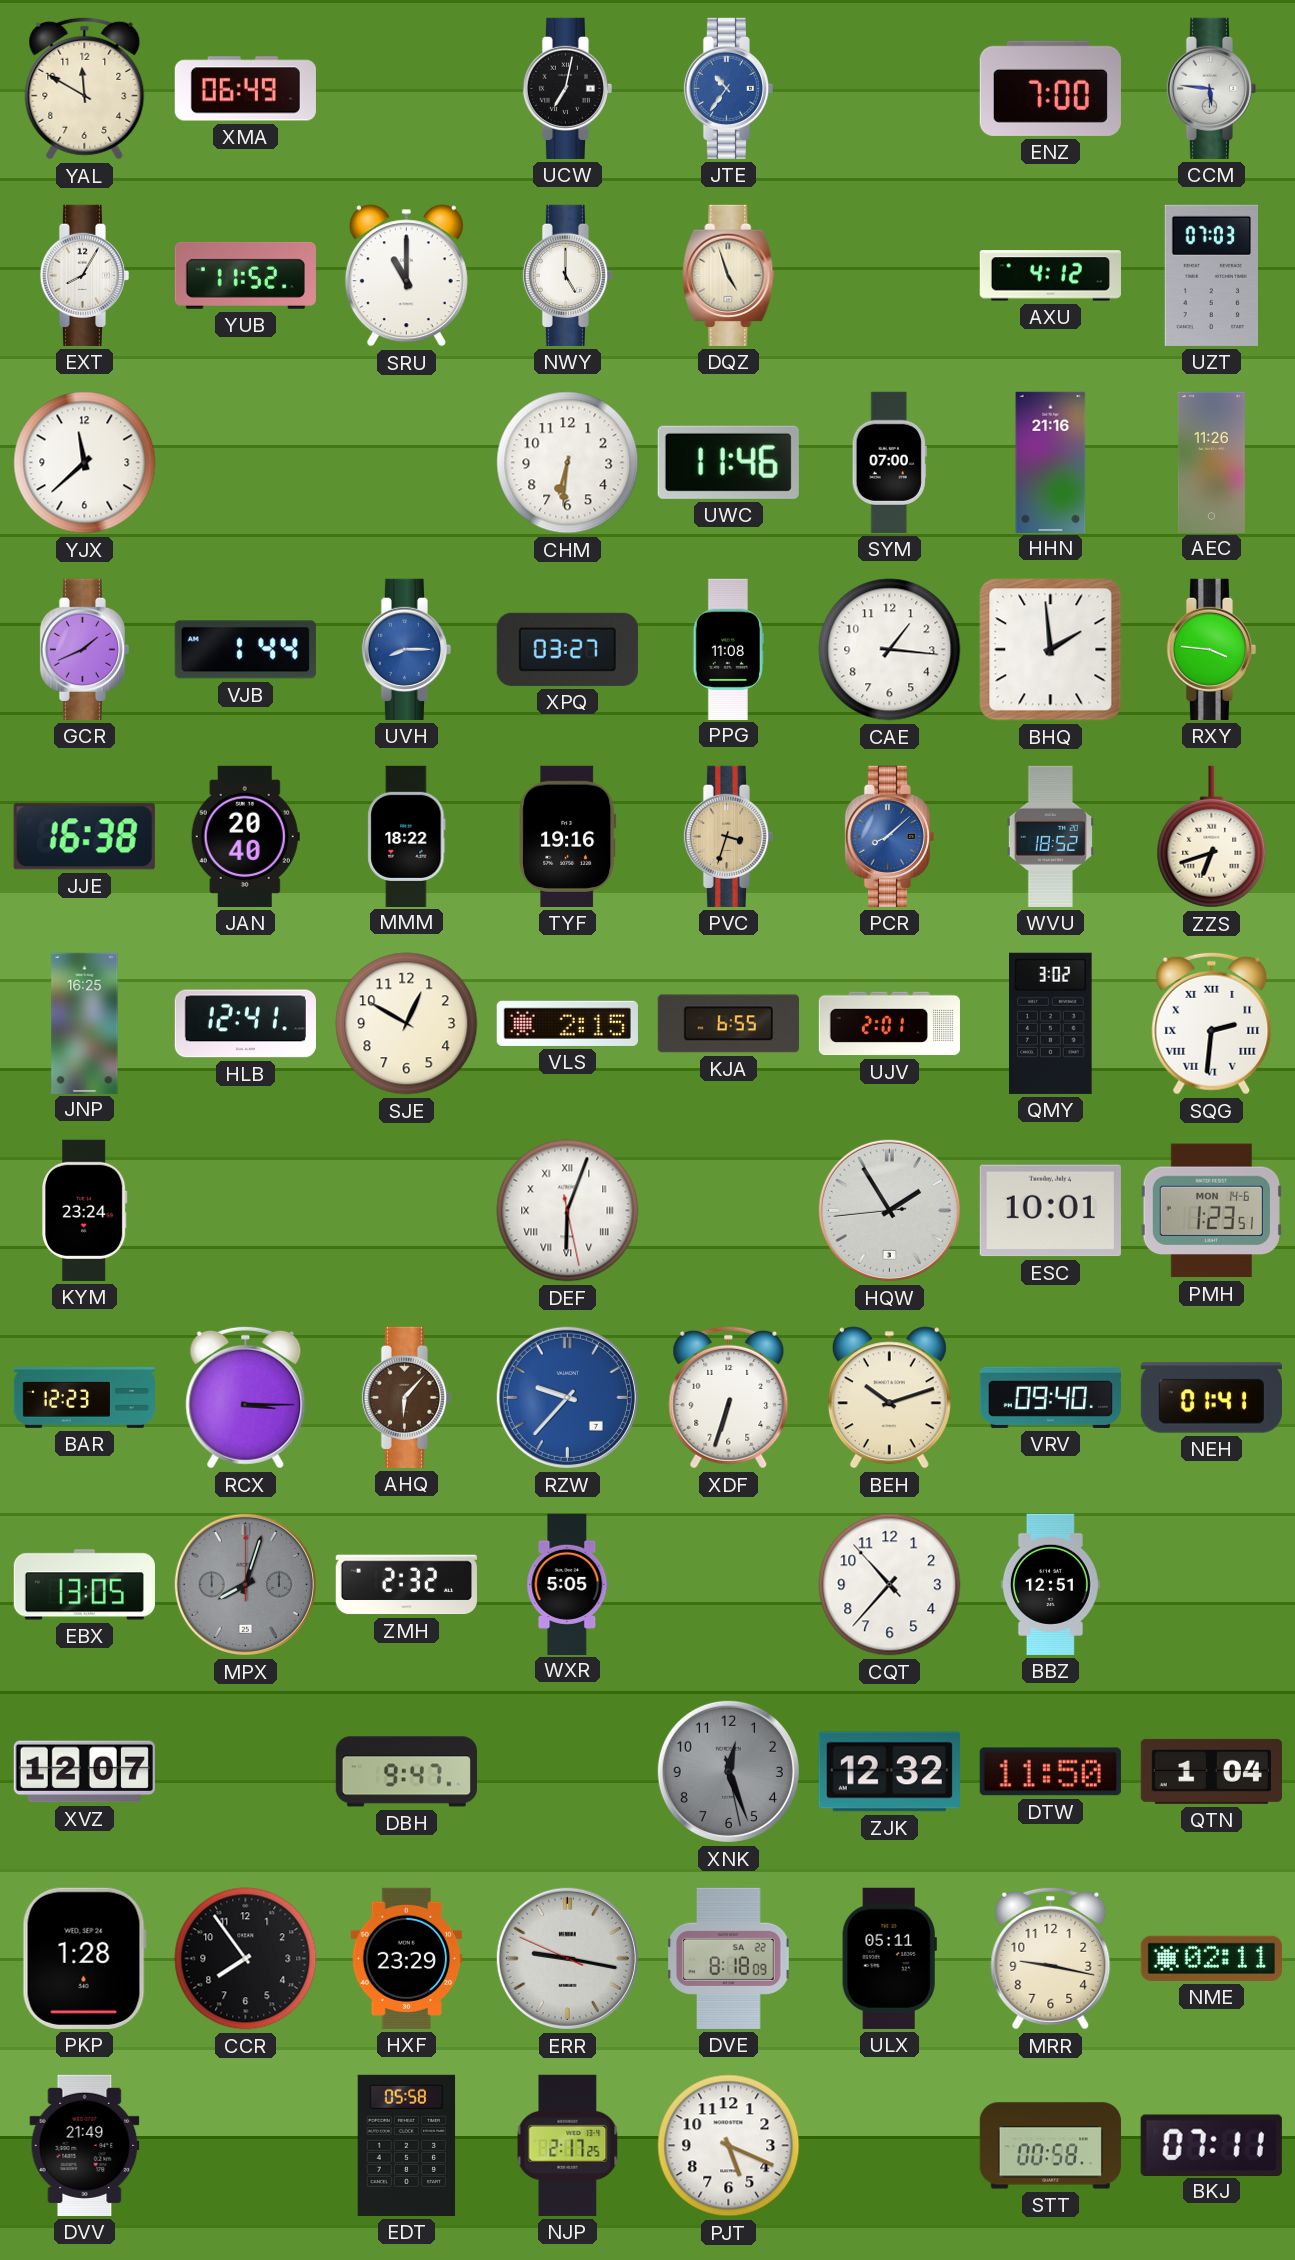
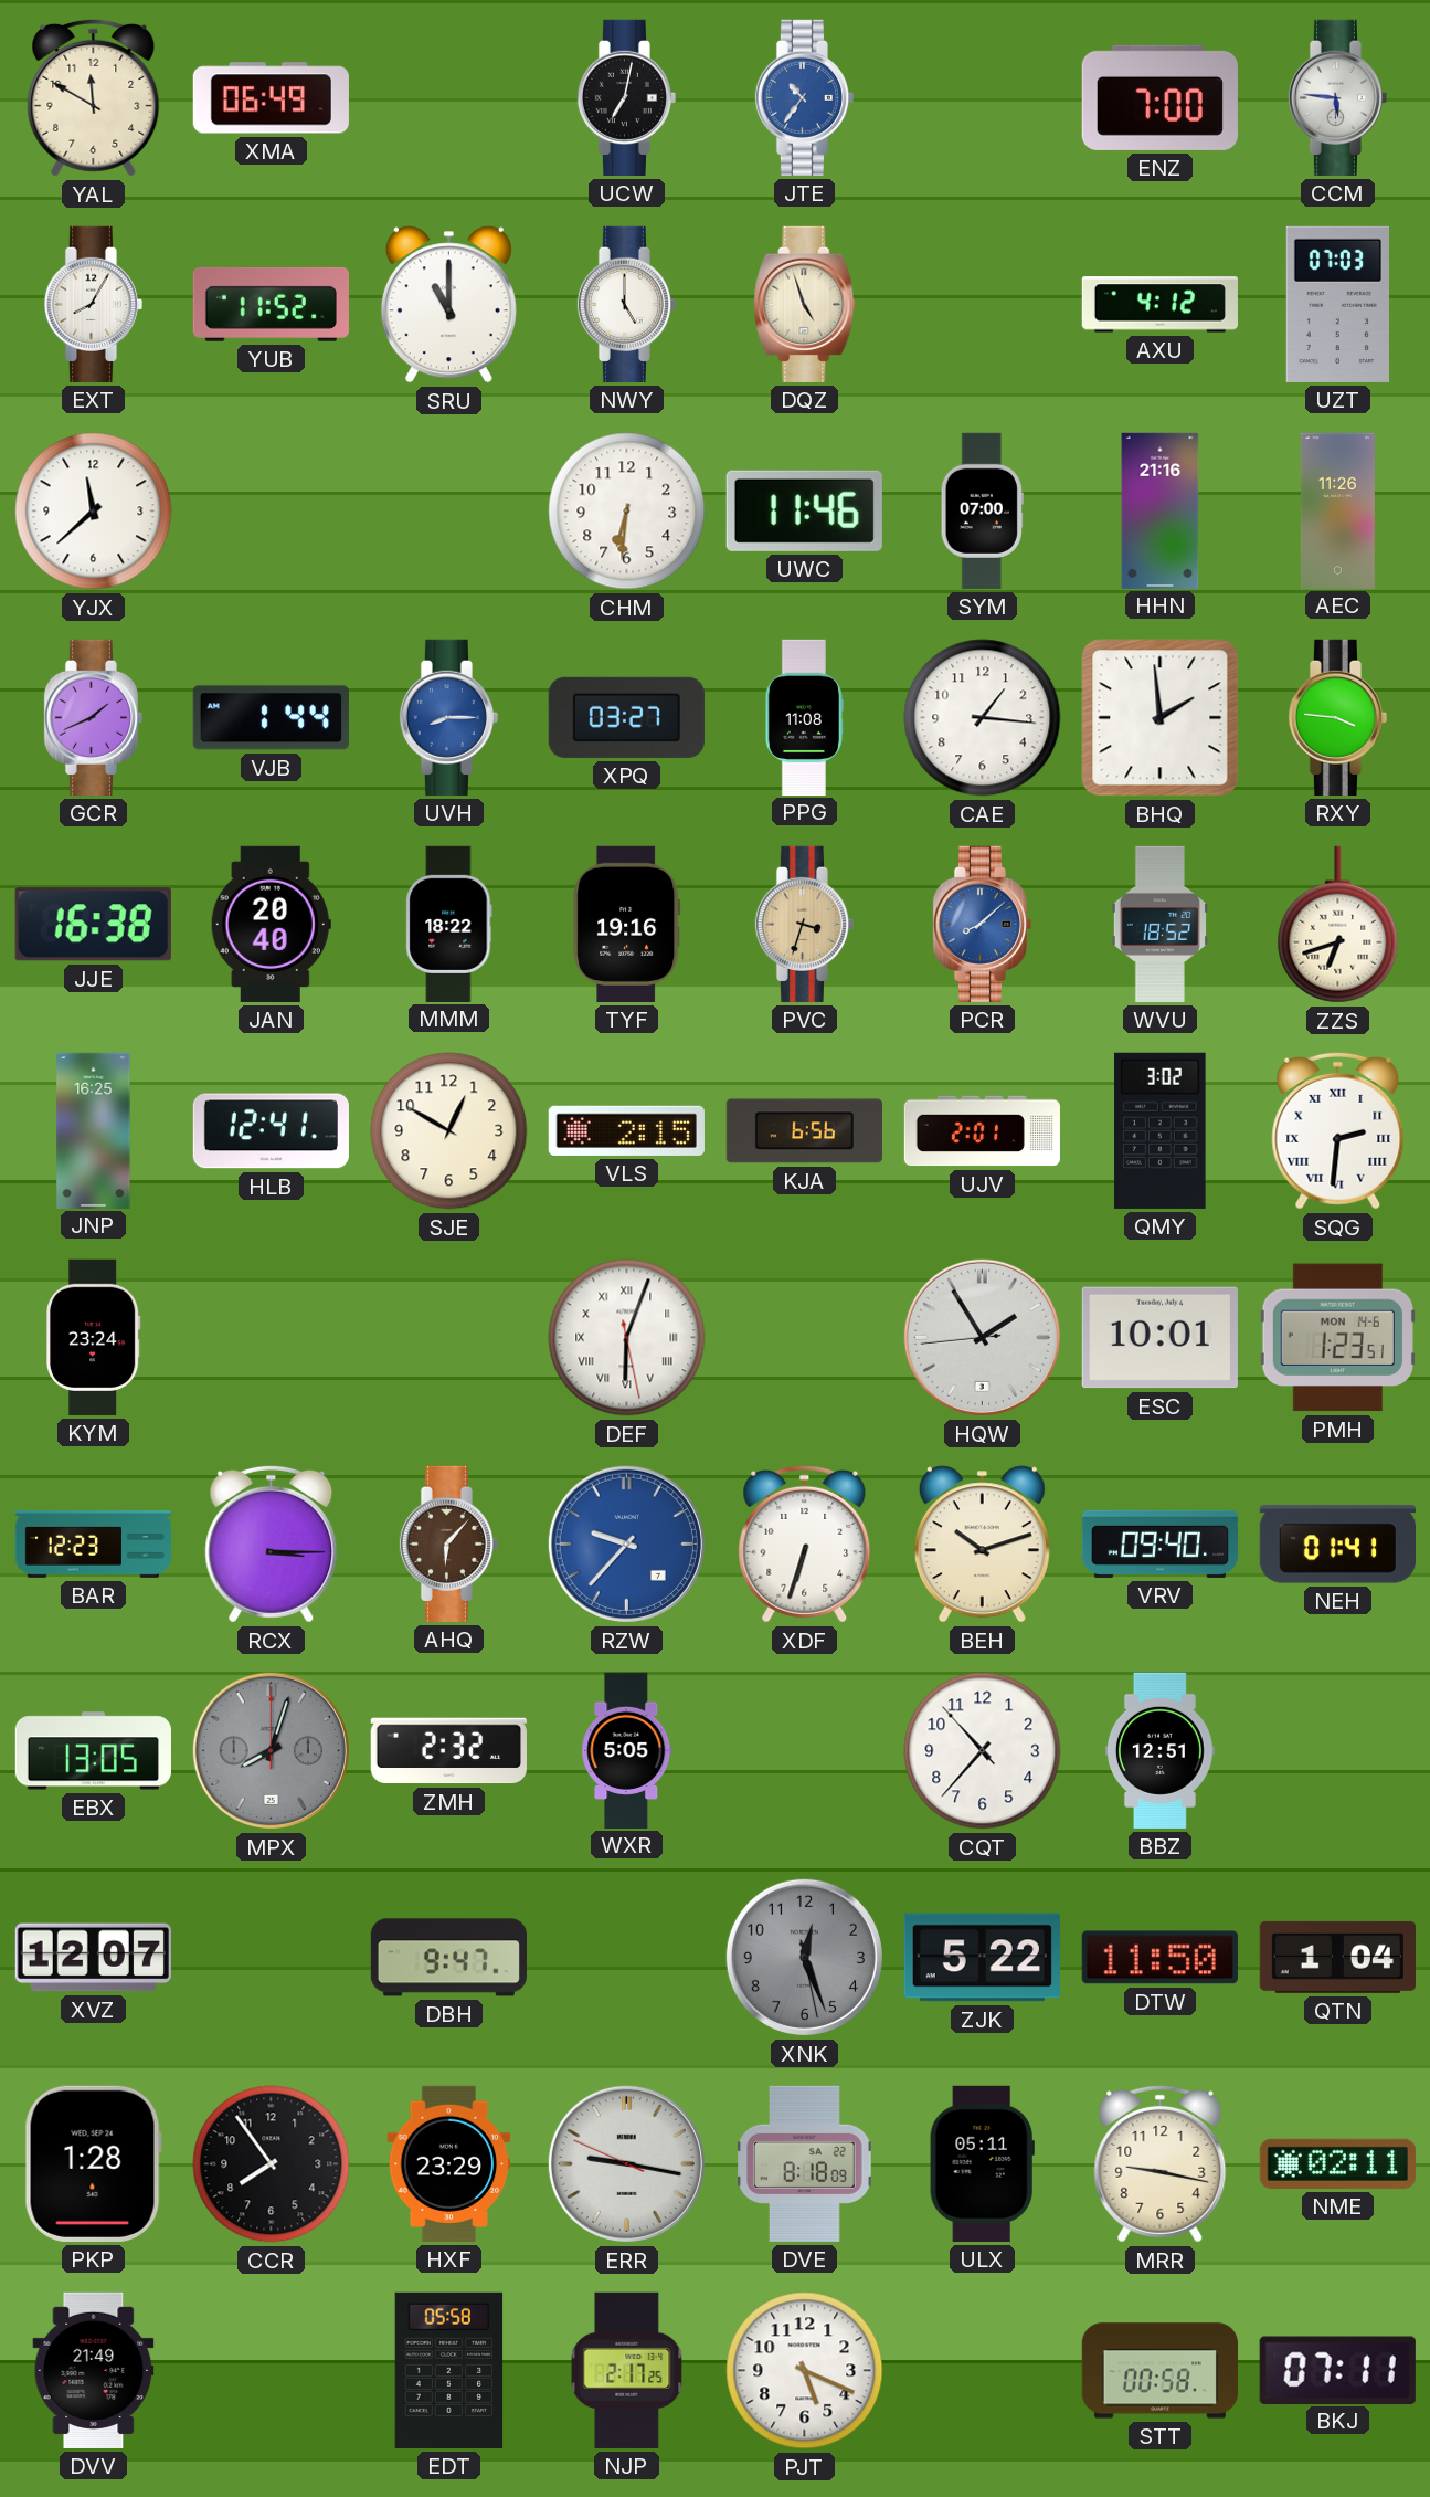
KJA: 6:55 -> 6:56 (804, 1131)
ZJK: 12:32 -> 5:22 (982, 1958)
